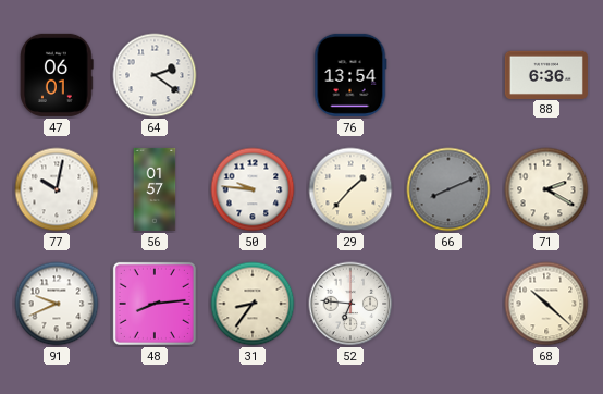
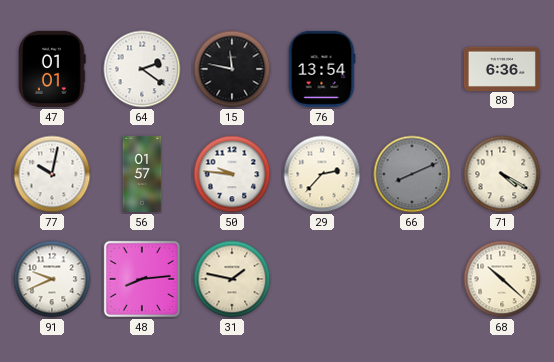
47: 06:01 -> 01:01 (52, 69)
15: none -> 11:47 (232, 69)
29: 1:37 -> 2:37 (322, 174)
71: 2:20 -> 4:20 (502, 174)
31: 8:36 -> 1:47 (232, 279)
52: 6:46 -> none (350, 304)
